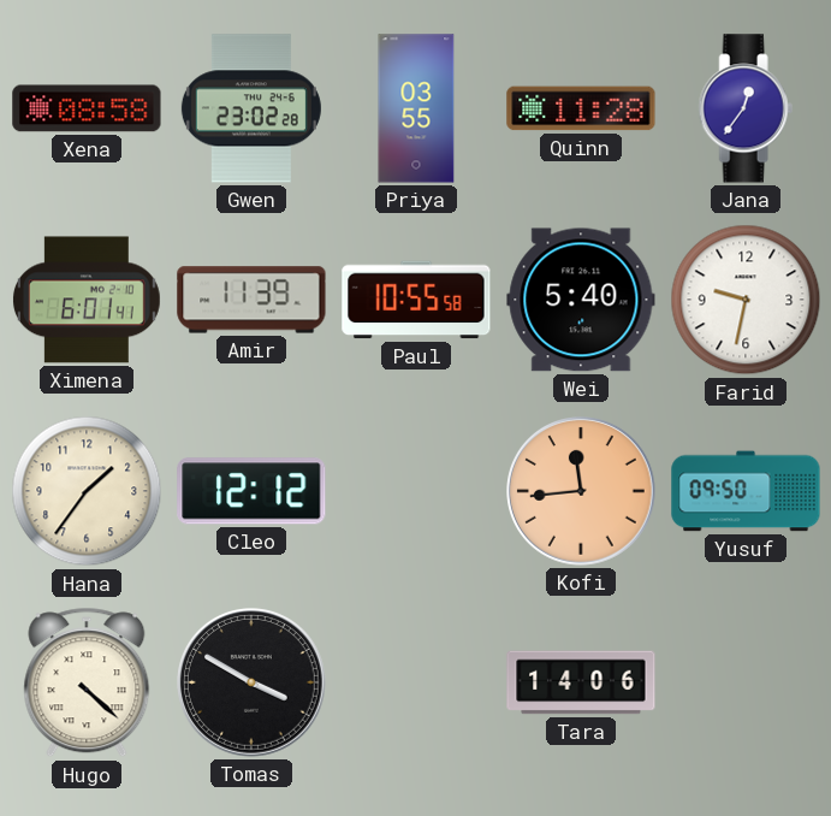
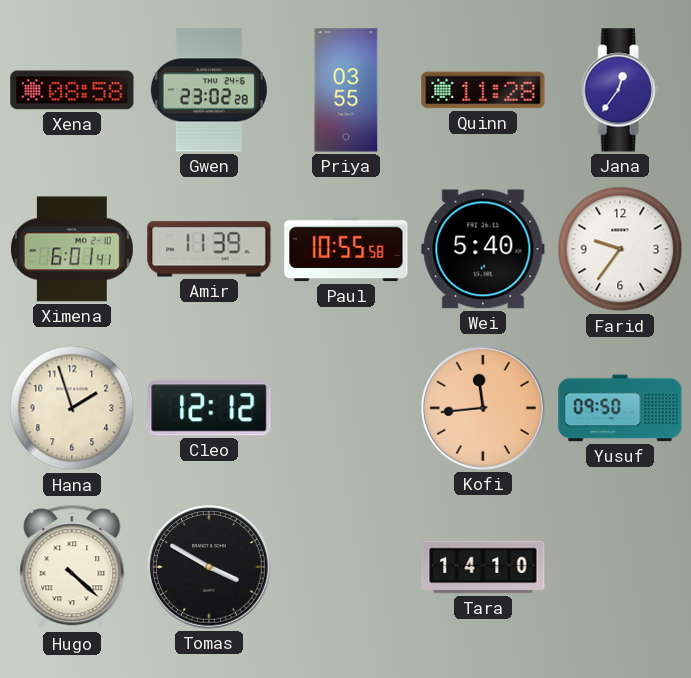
Farid: 9:32 -> 9:36 (620, 249)
Hana: 1:36 -> 1:57 (72, 408)
Tara: 14:06 -> 14:10 (483, 567)
